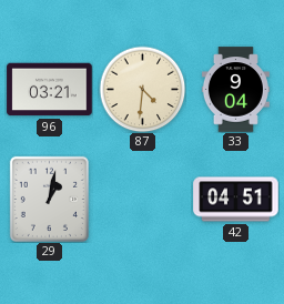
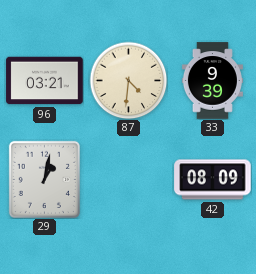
33: 9:04 -> 9:39 (212, 81)
42: 04:51 -> 08:09 (213, 180)
